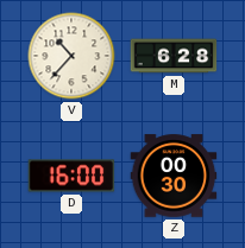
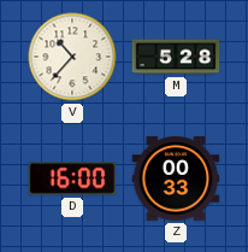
M: 6:28 -> 5:28 (176, 57)
Z: 00:30 -> 00:33 (176, 178)
